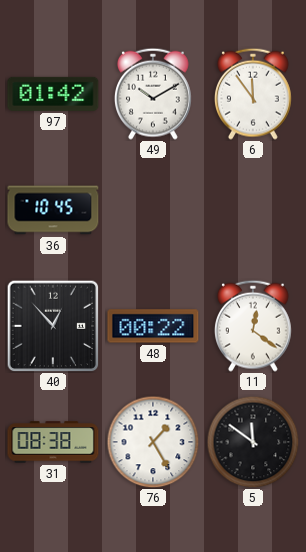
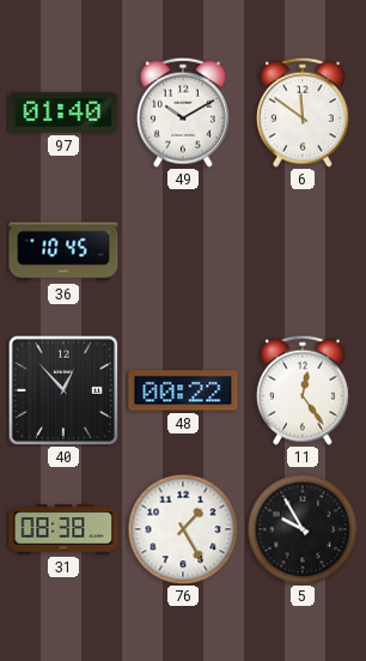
97: 01:42 -> 01:40 (63, 113)
6: 11:54 -> 11:51 (303, 113)
11: 12:21 -> 12:24 (303, 390)
5: 11:51 -> 9:55 (303, 529)
